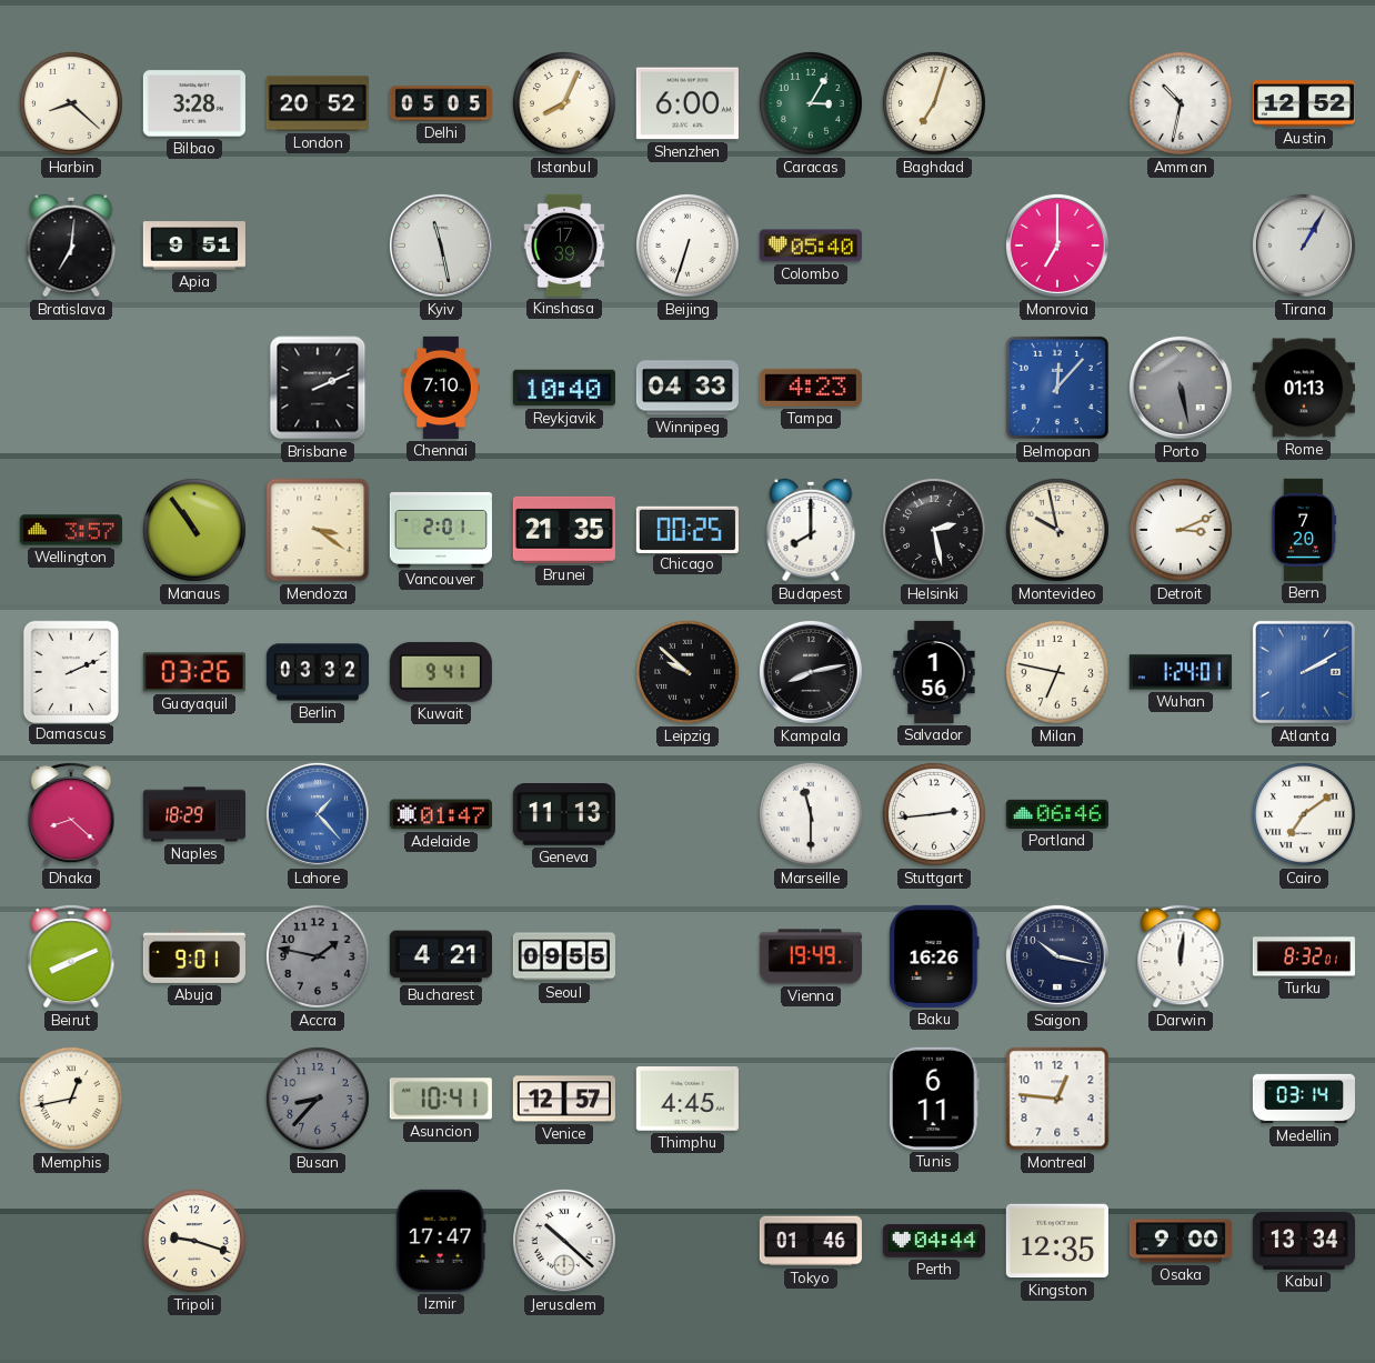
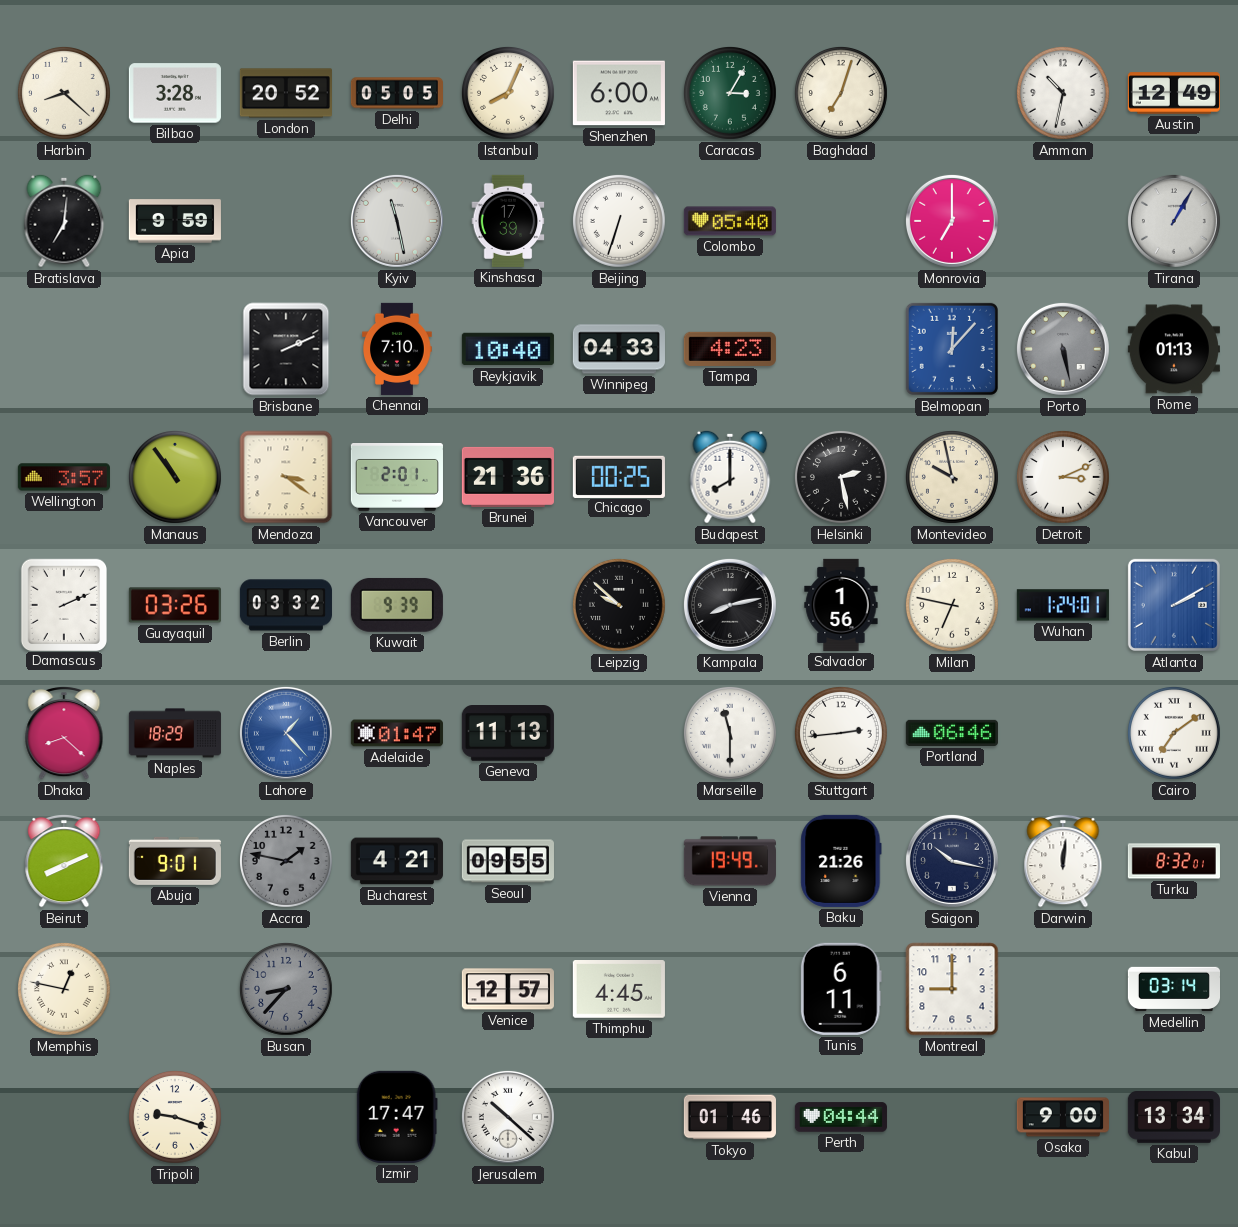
Austin: 12:52 -> 12:49 (1174, 93)
Apia: 9:51 -> 9:59 (175, 221)
Brunei: 21:35 -> 21:36 (508, 477)
Bern: 7:20 -> none (1304, 530)
Kuwait: 9:41 -> 9:39 (397, 605)
Baku: 16:26 -> 21:26 (841, 861)
Memphis: 12:43 -> 12:47 (64, 989)
Asuncion: 10:41 -> none (441, 1099)
Montreal: 12:46 -> 9:00 (952, 989)
Kingston: 12:35 -> none (1057, 1241)
